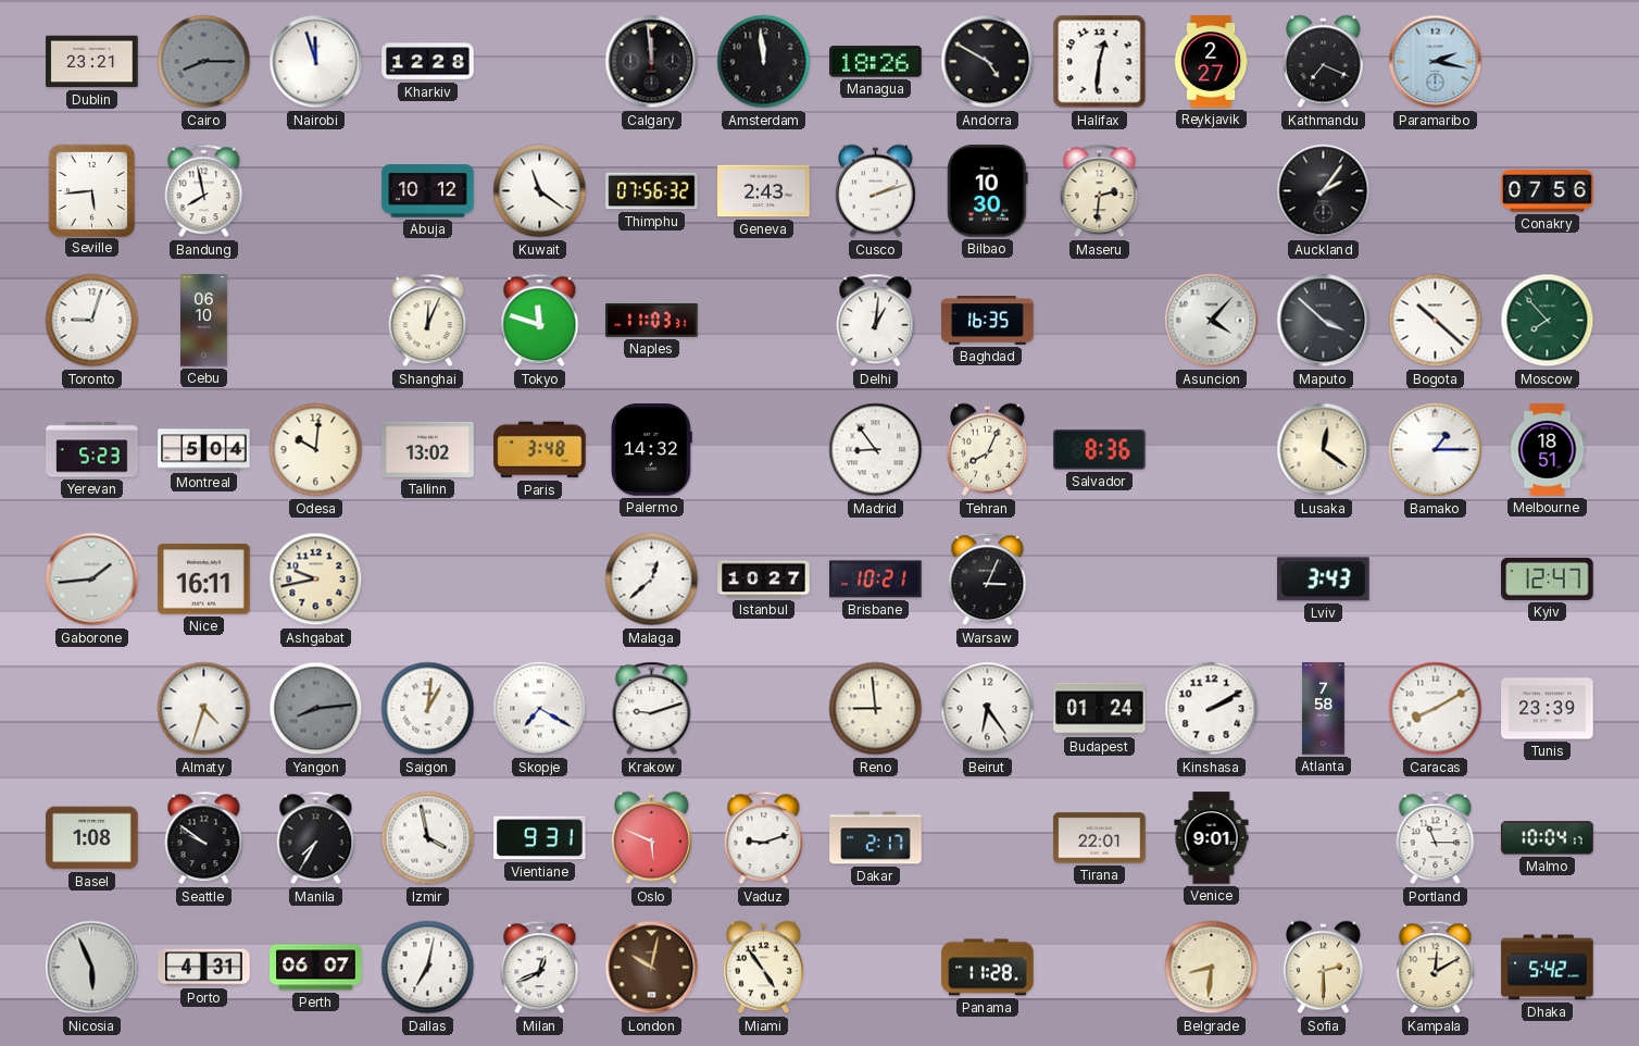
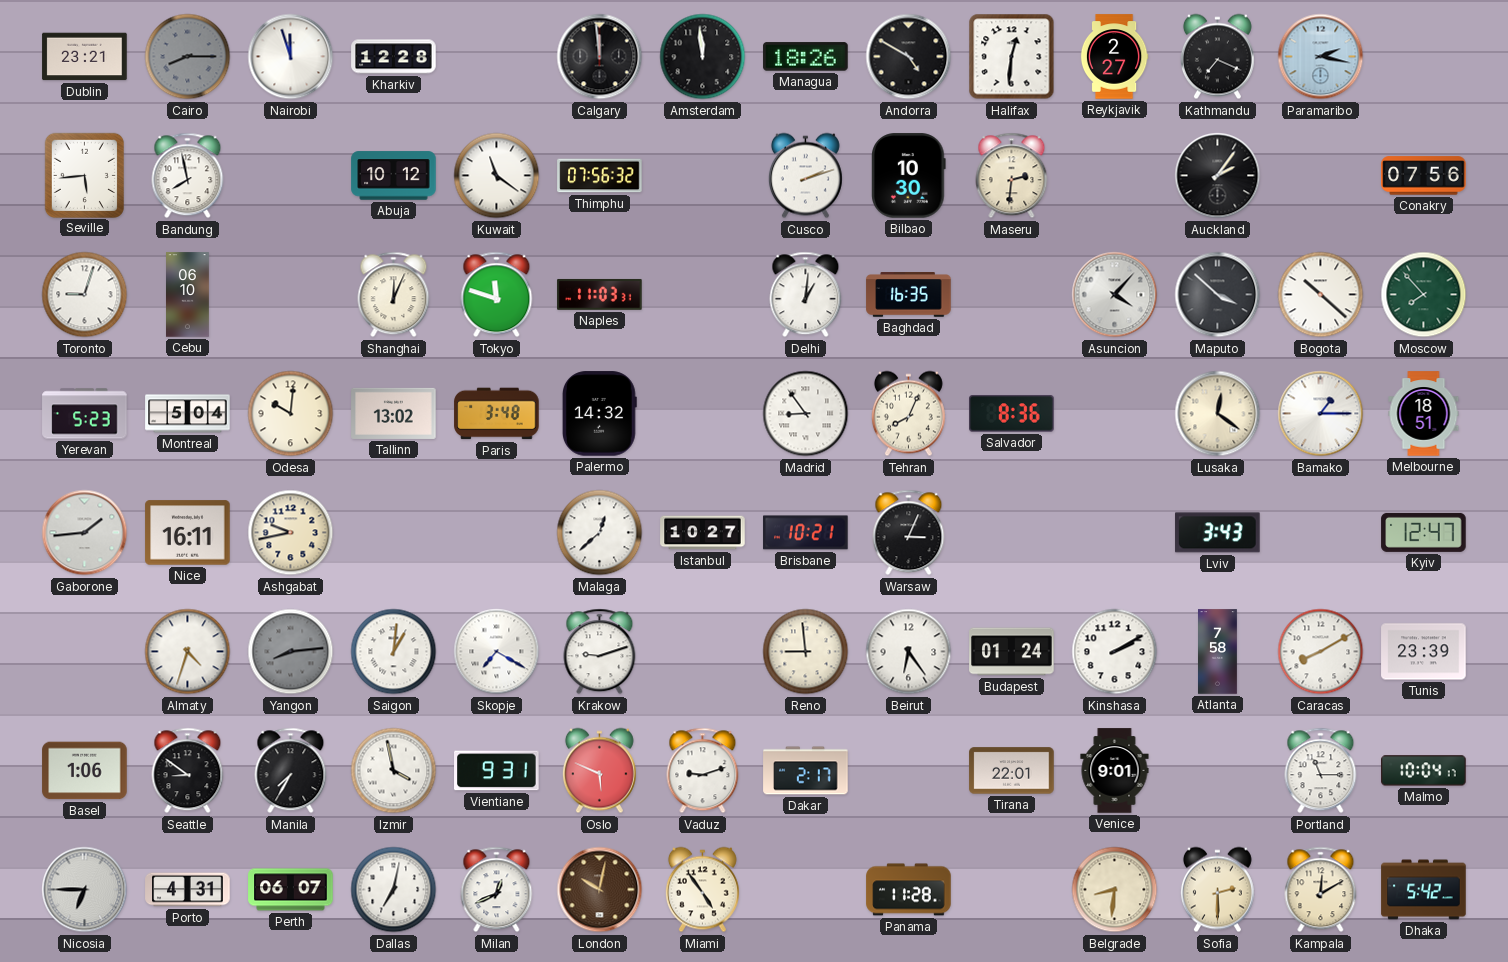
Geneva: 2:43 -> none (764, 191)
Basel: 1:08 -> 1:06 (85, 771)
Seattle: 9:51 -> 8:51 (188, 771)
Nicosia: 5:56 -> 6:45 (85, 890)
